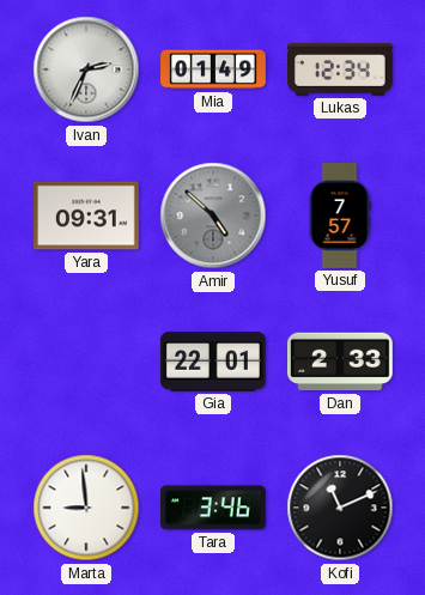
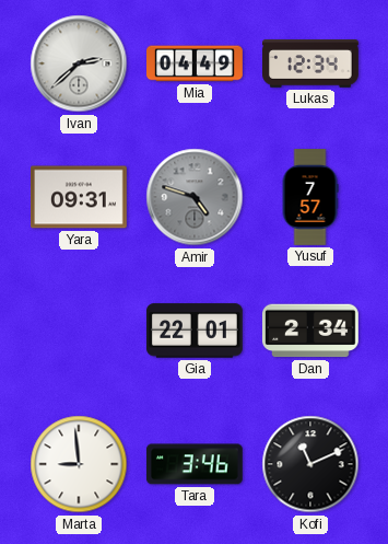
Ivan: 2:34 -> 2:38 (79, 63)
Mia: 01:49 -> 04:49 (196, 63)
Amir: 4:52 -> 4:48 (195, 197)
Dan: 2:33 -> 2:34 (310, 331)
